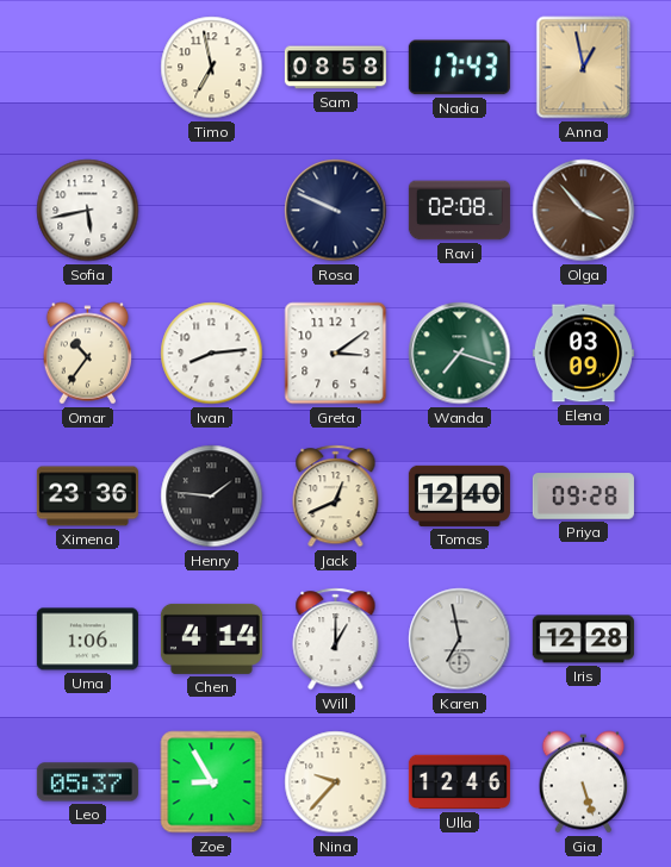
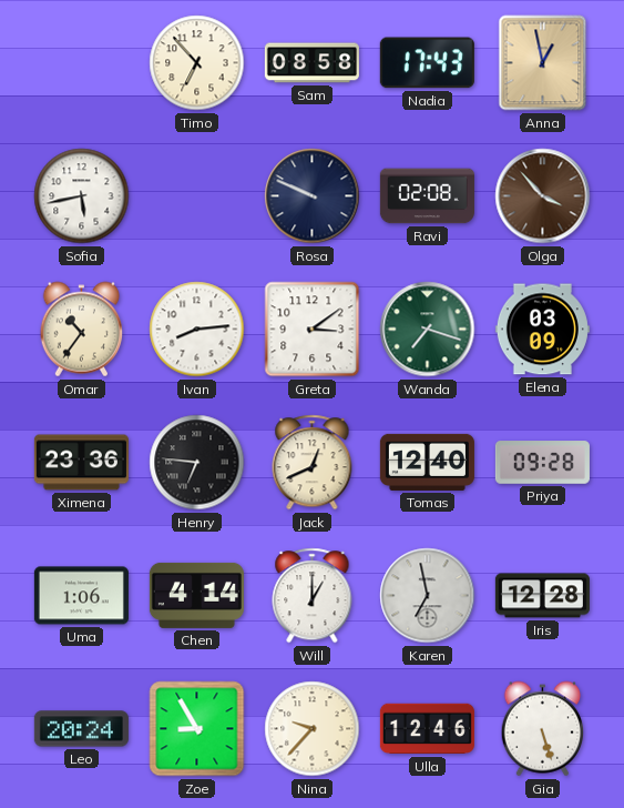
Timo: 6:58 -> 6:53 (197, 63)
Henry: 1:46 -> 6:46 (197, 463)
Leo: 05:37 -> 20:24 (81, 729)
